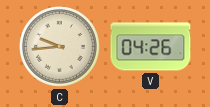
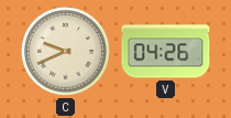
C: 9:44 -> 9:41 (65, 51)
